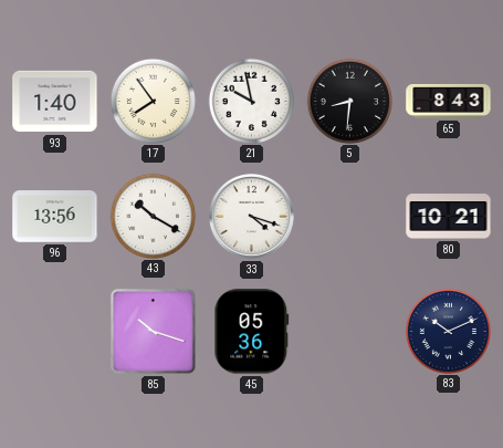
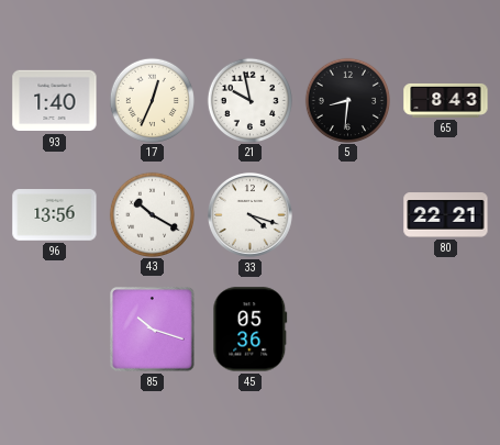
17: 7:54 -> 12:34 (152, 100)
80: 10:21 -> 22:21 (446, 215)
83: 10:11 -> none (448, 331)
